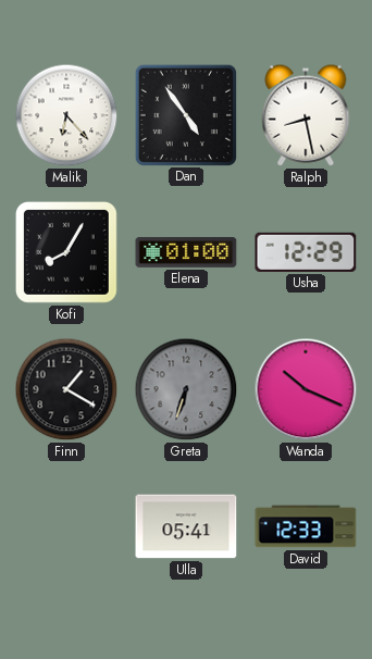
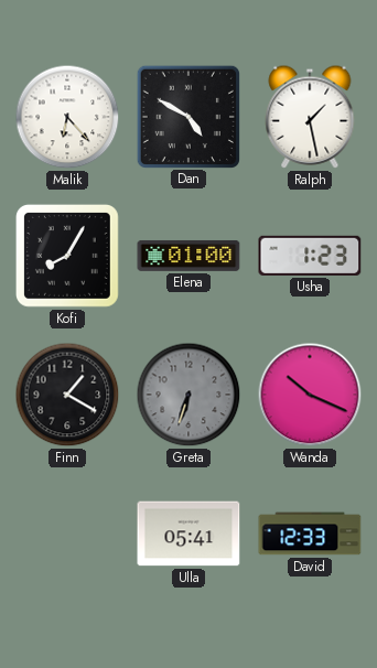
Dan: 4:54 -> 4:50 (187, 116)
Ralph: 8:28 -> 1:28 (310, 117)
Usha: 12:29 -> 1:23 (310, 256)
